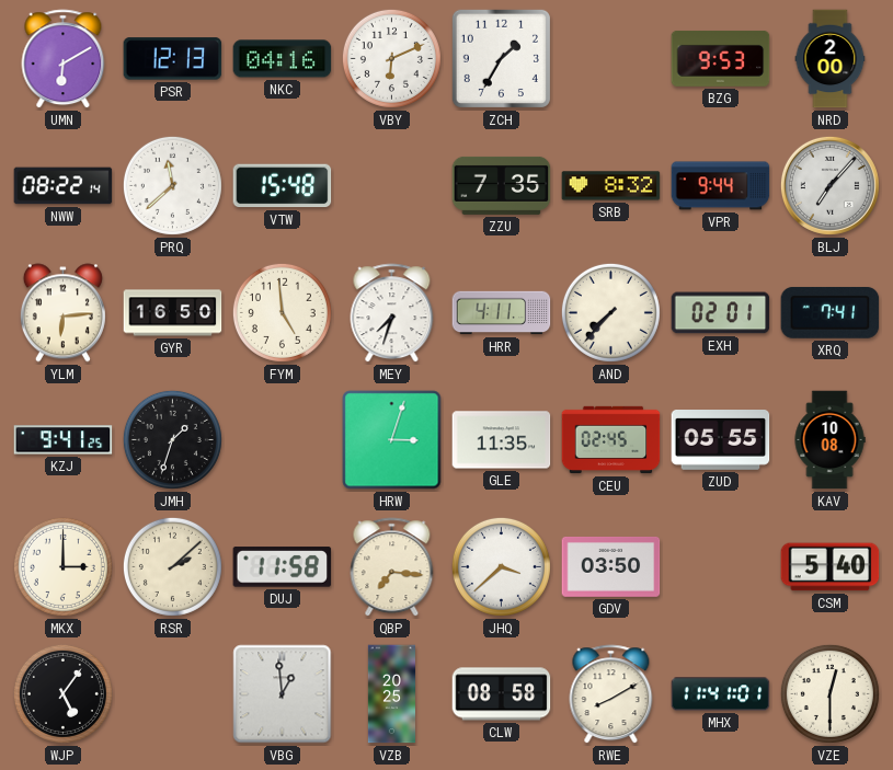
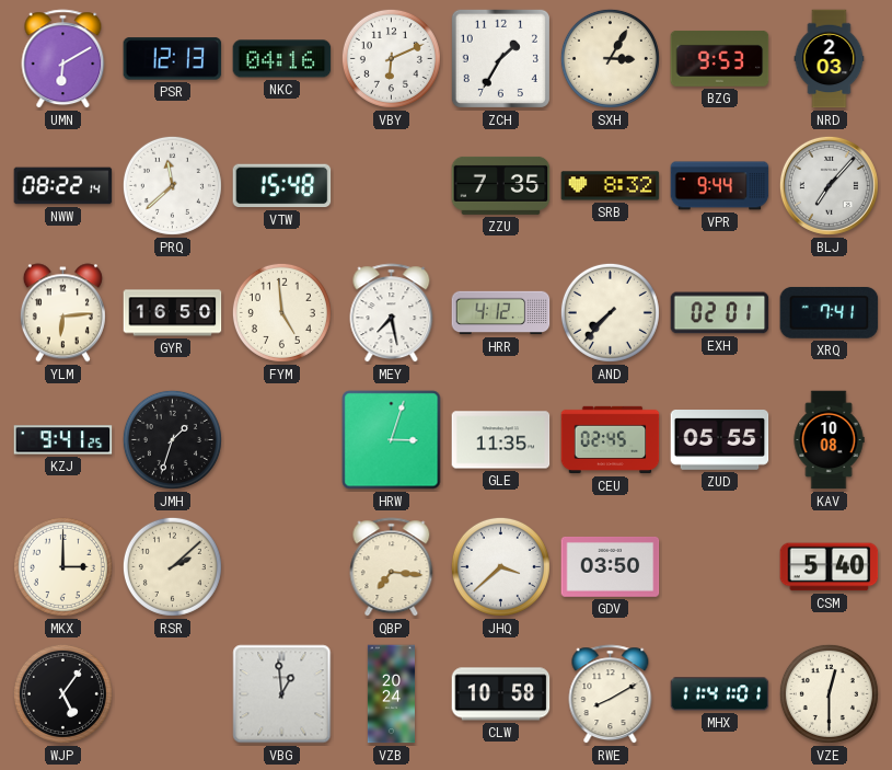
SXH: none -> 3:05 (610, 58)
NRD: 2:00 -> 2:03 (830, 59)
MEY: 7:33 -> 7:28 (392, 313)
HRR: 4:11 -> 4:12 (501, 313)
DUJ: 11:58 -> none (283, 567)
VZB: 20:25 -> 20:24 (391, 694)
CLW: 08:58 -> 10:58 (501, 694)
